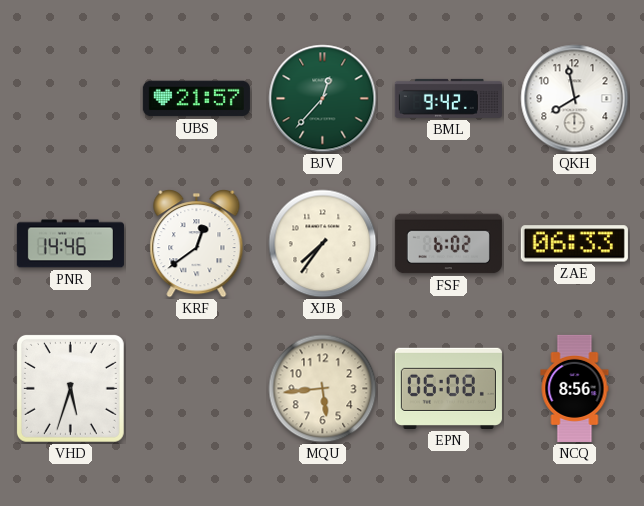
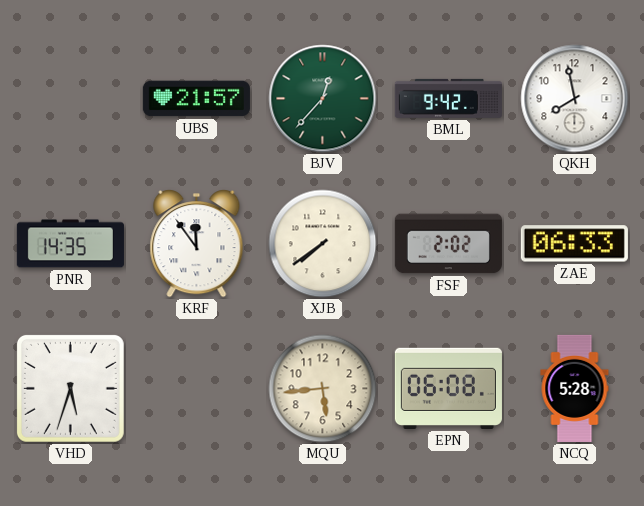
PNR: 14:46 -> 14:35 (70, 244)
KRF: 12:39 -> 11:54 (197, 244)
XJB: 7:36 -> 7:39 (323, 244)
FSF: 6:02 -> 2:02 (448, 244)
NCQ: 8:56 -> 5:28 (575, 388)
